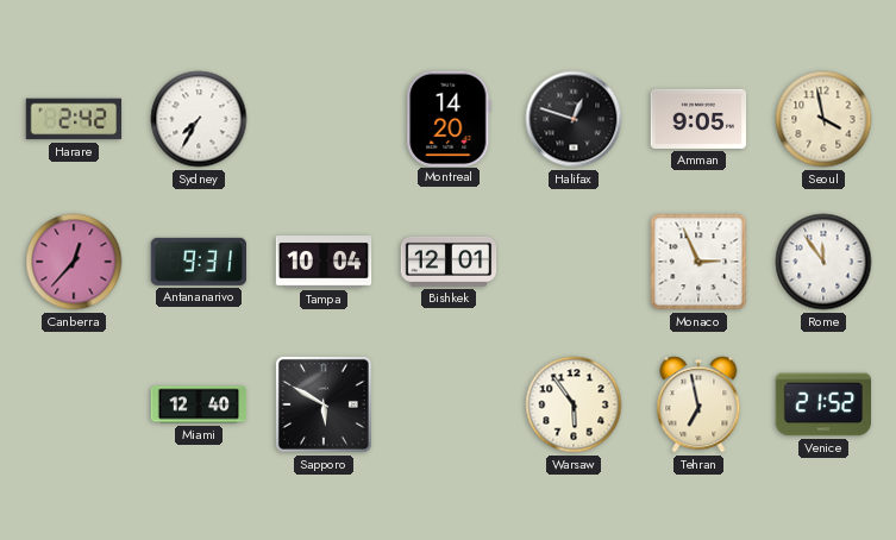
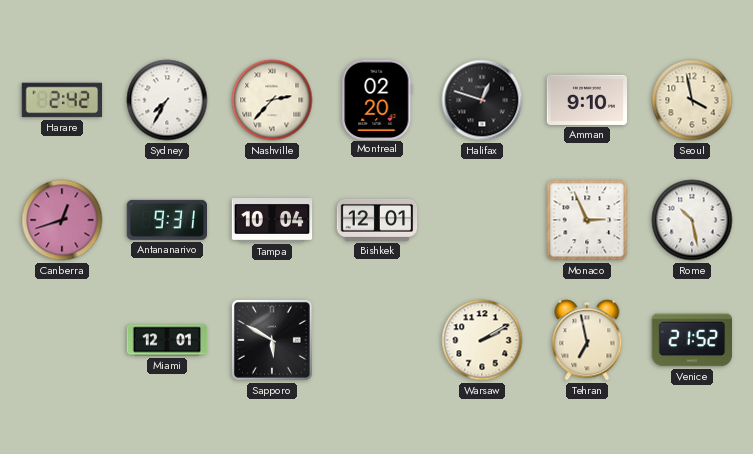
Nashville: none -> 2:37 (272, 100)
Montreal: 14:20 -> 02:20 (377, 99)
Amman: 9:05 -> 9:10 (587, 100)
Canberra: 12:37 -> 12:42 (62, 220)
Rome: 11:54 -> 10:28 (692, 220)
Miami: 12:40 -> 12:01 (167, 340)
Warsaw: 5:54 -> 2:10 (482, 340)
